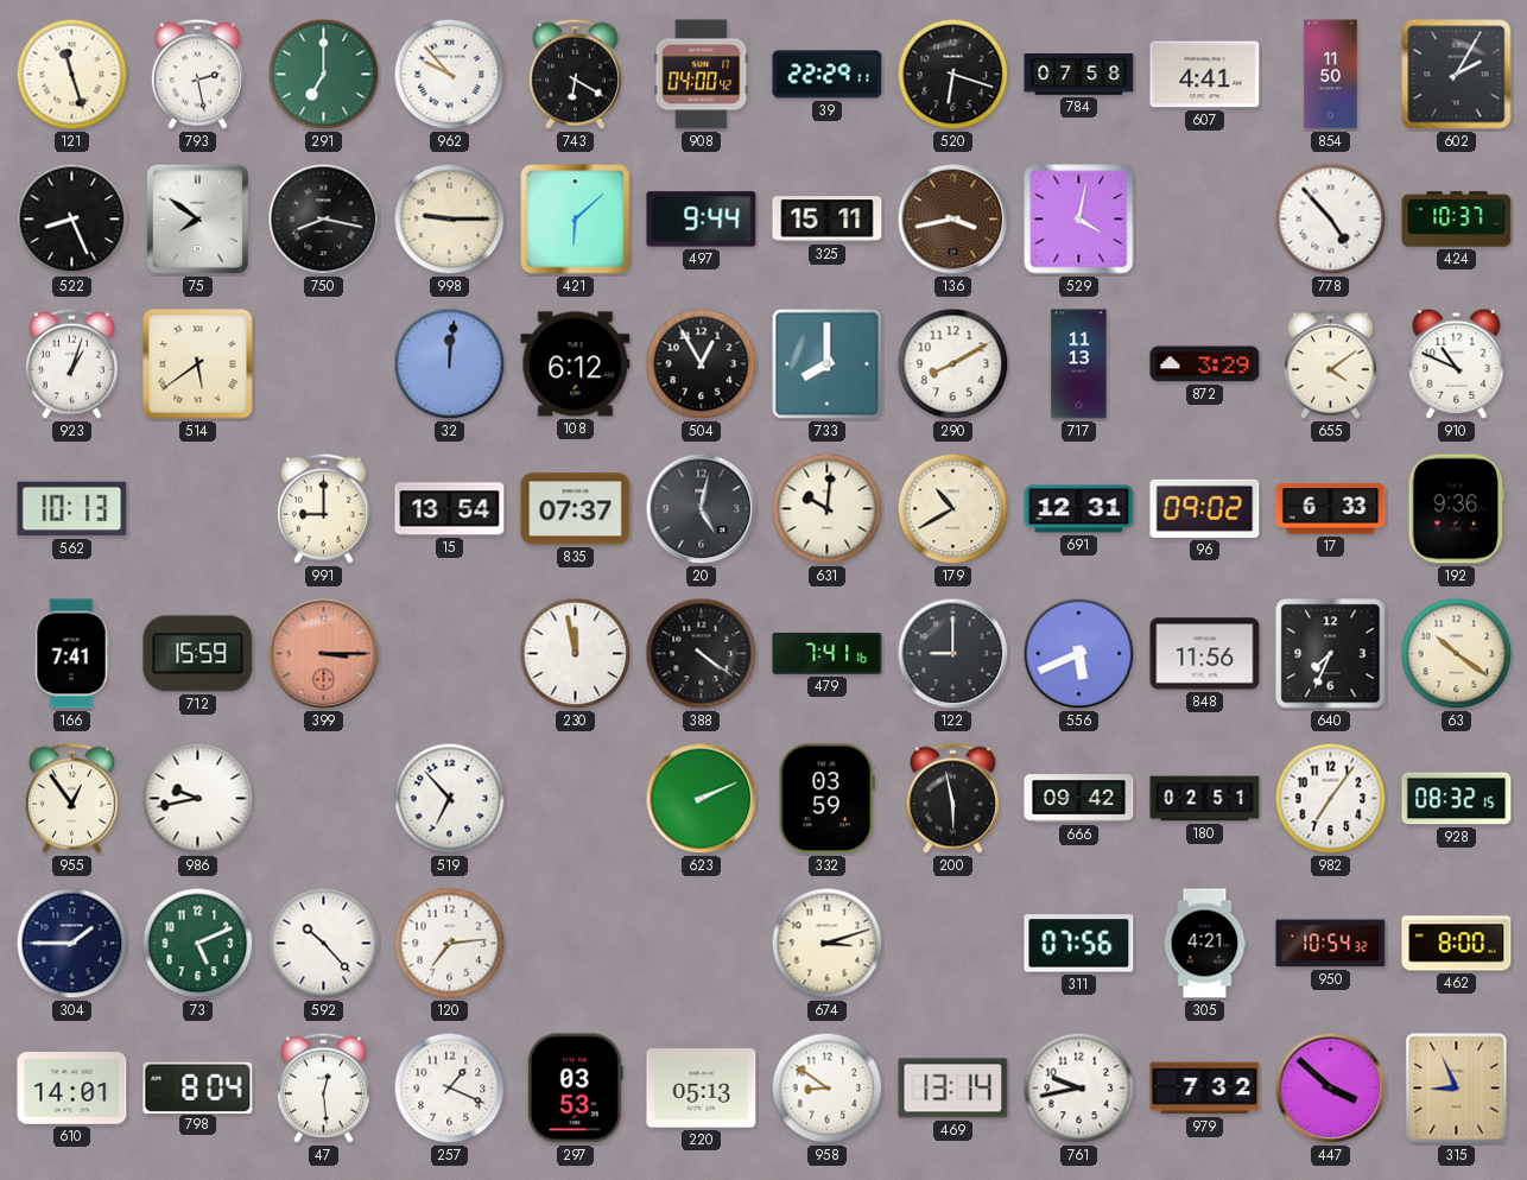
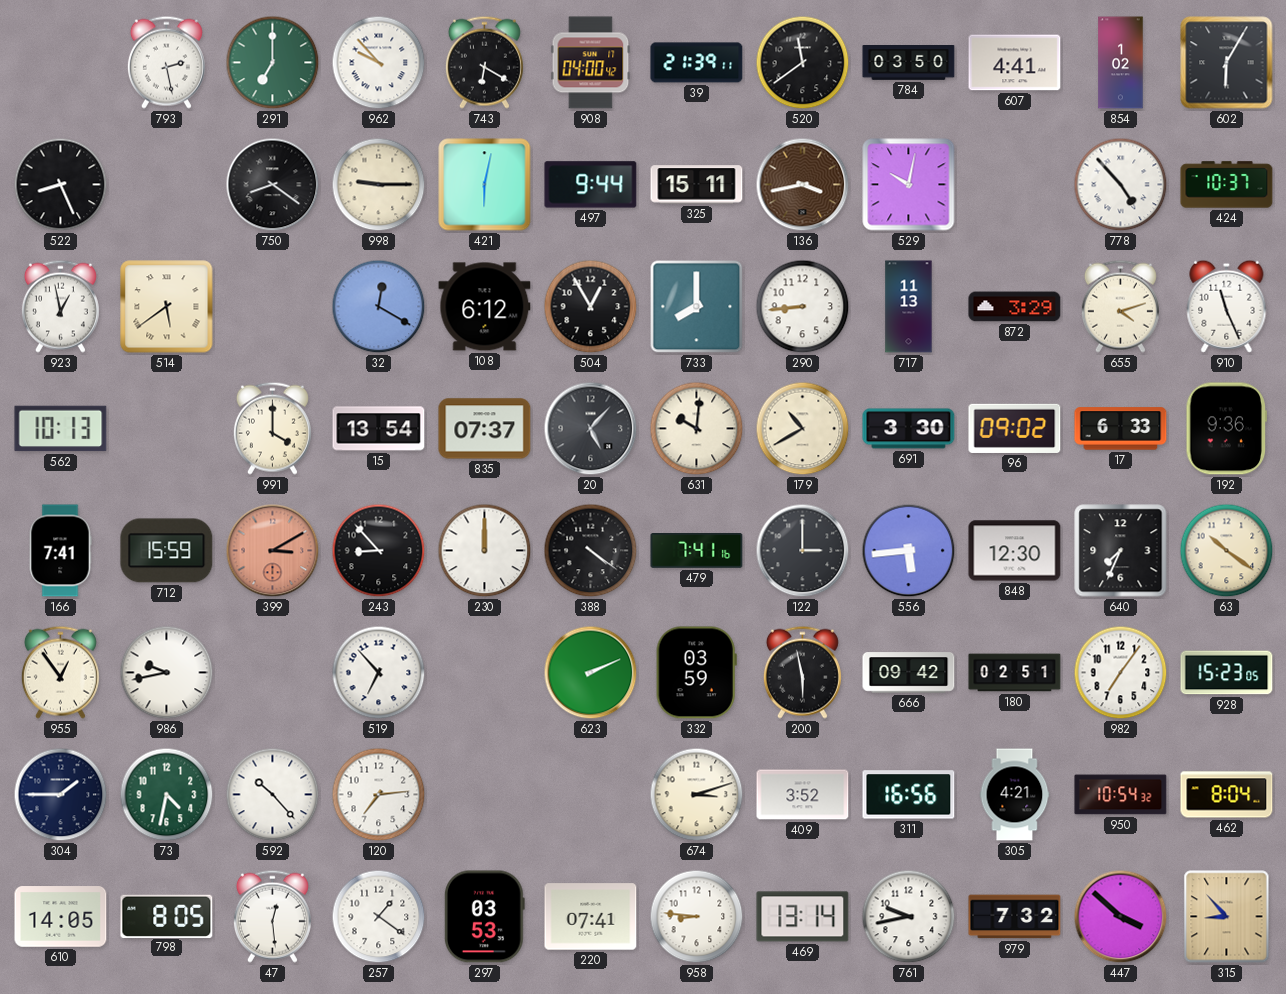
121: 11:27 -> none (72, 75)
39: 22:29 -> 21:39 (697, 63)
520: 6:18 -> 11:39 (803, 63)
784: 07:58 -> 03:50 (909, 63)
854: 11:50 -> 1:02 (1121, 63)
602: 2:05 -> 6:05 (1227, 63)
75: 7:51 -> none (197, 218)
750: 8:17 -> 8:21 (273, 185)
421: 6:08 -> 6:02 (485, 185)
529: 4:02 -> 10:02 (909, 185)
923: 1:03 -> 12:58 (60, 306)
32: 12:01 -> 12:20 (379, 307)
290: 8:10 -> 8:44 (803, 307)
655: 4:09 -> 4:12 (1120, 306)
910: 10:49 -> 11:26 (1227, 306)
991: 9:00 -> 4:00 (272, 428)
20: 5:02 -> 5:07 (591, 429)
691: 12:31 -> 3:30 (909, 429)
399: 3:15 -> 3:10 (273, 551)
243: none -> 8:53 (379, 551)
230: 11:58 -> 12:00 (485, 551)
122: 9:00 -> 3:00 (803, 551)
556: 5:41 -> 5:44 (909, 551)
848: 11:56 -> 12:30 (1015, 551)
928: 08:32 -> 15:23 (1227, 673)
73: 5:11 -> 4:32 (167, 795)
409: none -> 3:52 (803, 795)
311: 07:56 -> 16:56 (909, 795)
462: 8:00 -> 8:04 (1227, 795)
610: 14:01 -> 14:05 (61, 917)
798: 8:04 -> 8:05 (167, 916)
257: 1:19 -> 1:21 (379, 917)
220: 05:13 -> 07:41 (591, 917)
958: 8:51 -> 8:46 (697, 917)
315: 8:56 -> 8:53 (1227, 917)
